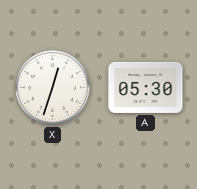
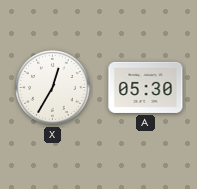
X: 12:33 -> 12:35 (53, 88)
